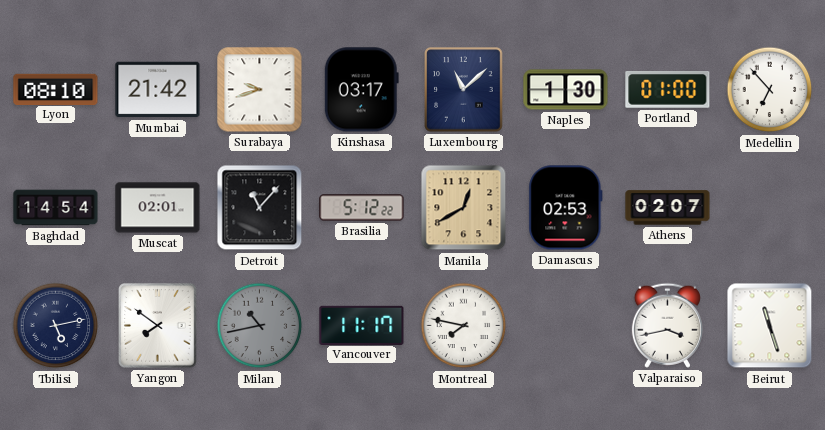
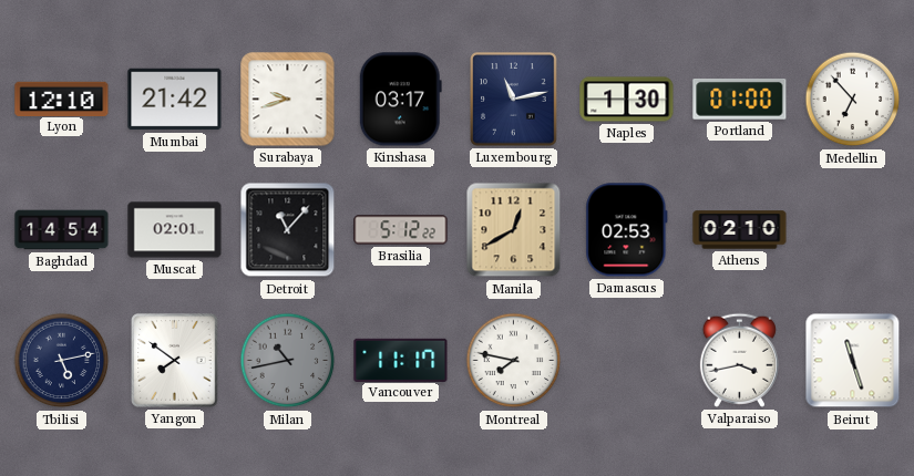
Lyon: 08:10 -> 12:10 (62, 99)
Luxembourg: 11:08 -> 11:13 (514, 100)
Athens: 02:07 -> 02:10 (740, 230)
